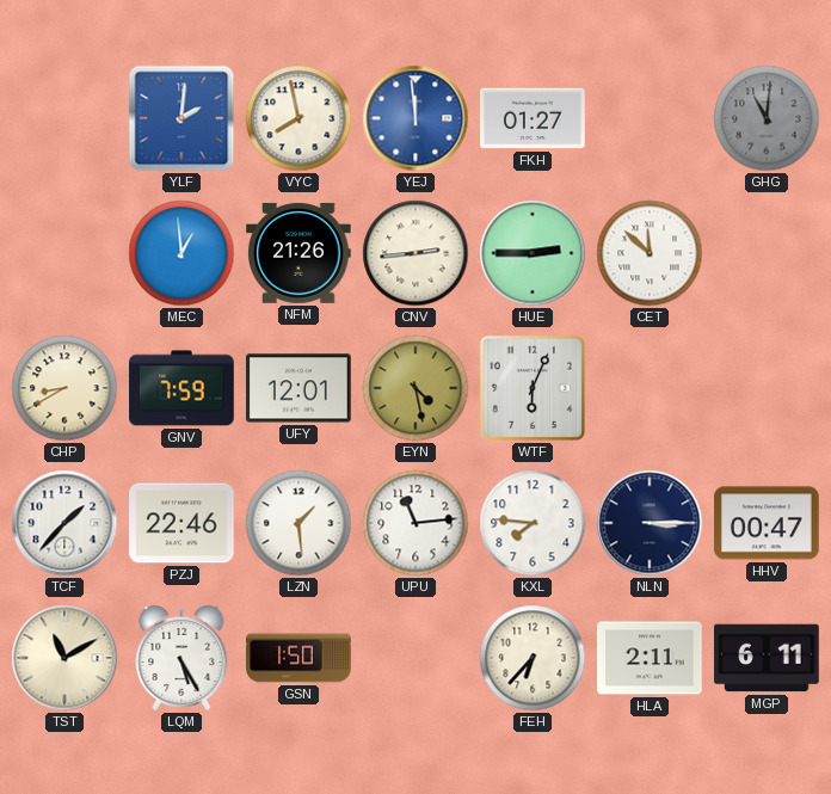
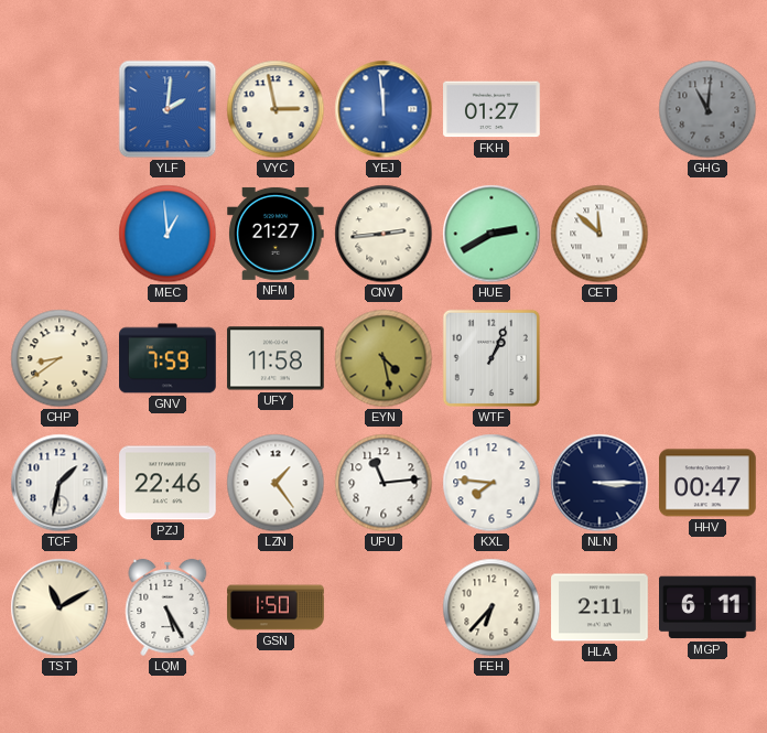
VYC: 7:58 -> 2:58 (276, 109)
NFM: 21:26 -> 21:27 (277, 234)
HUE: 2:45 -> 2:40 (491, 234)
CHP: 8:40 -> 8:39 (60, 358)
UFY: 12:01 -> 11:58 (276, 358)
WTF: 6:04 -> 1:04 (491, 358)
TCF: 1:37 -> 1:32 (60, 483)
LZN: 1:29 -> 1:24 (276, 483)
